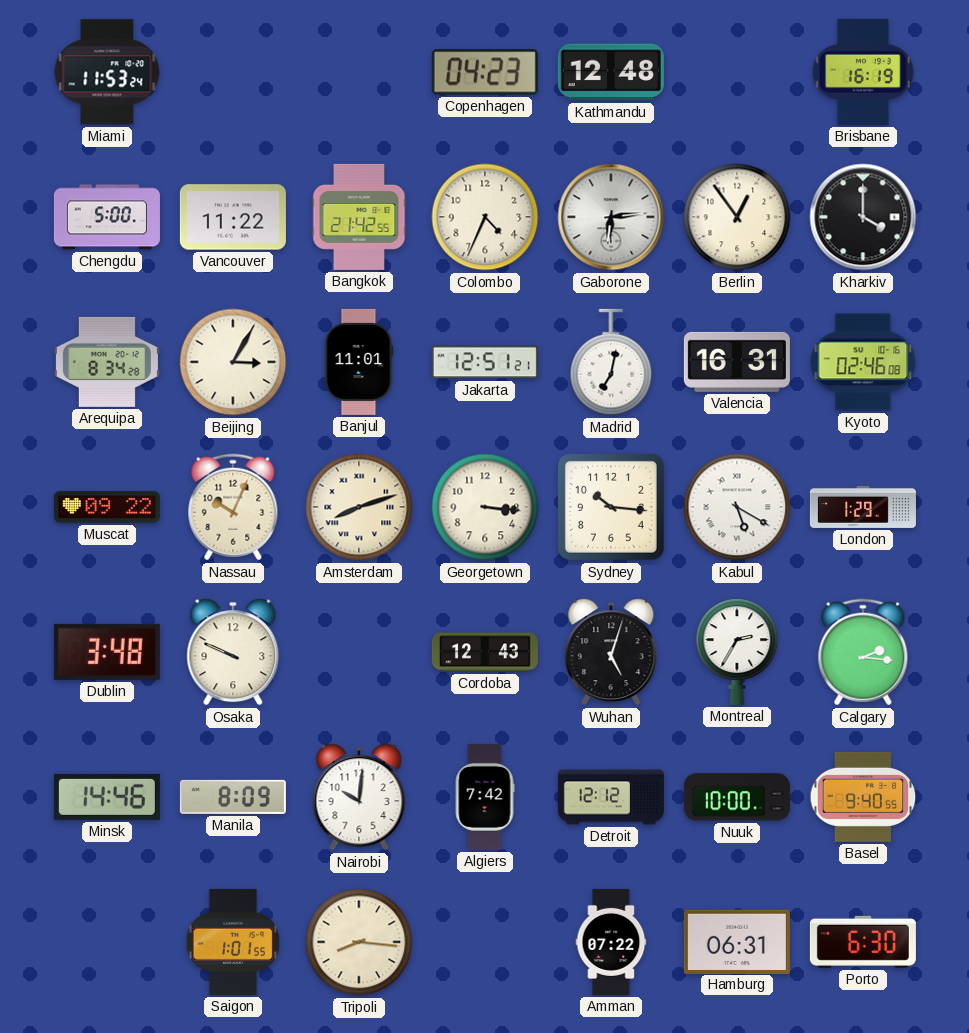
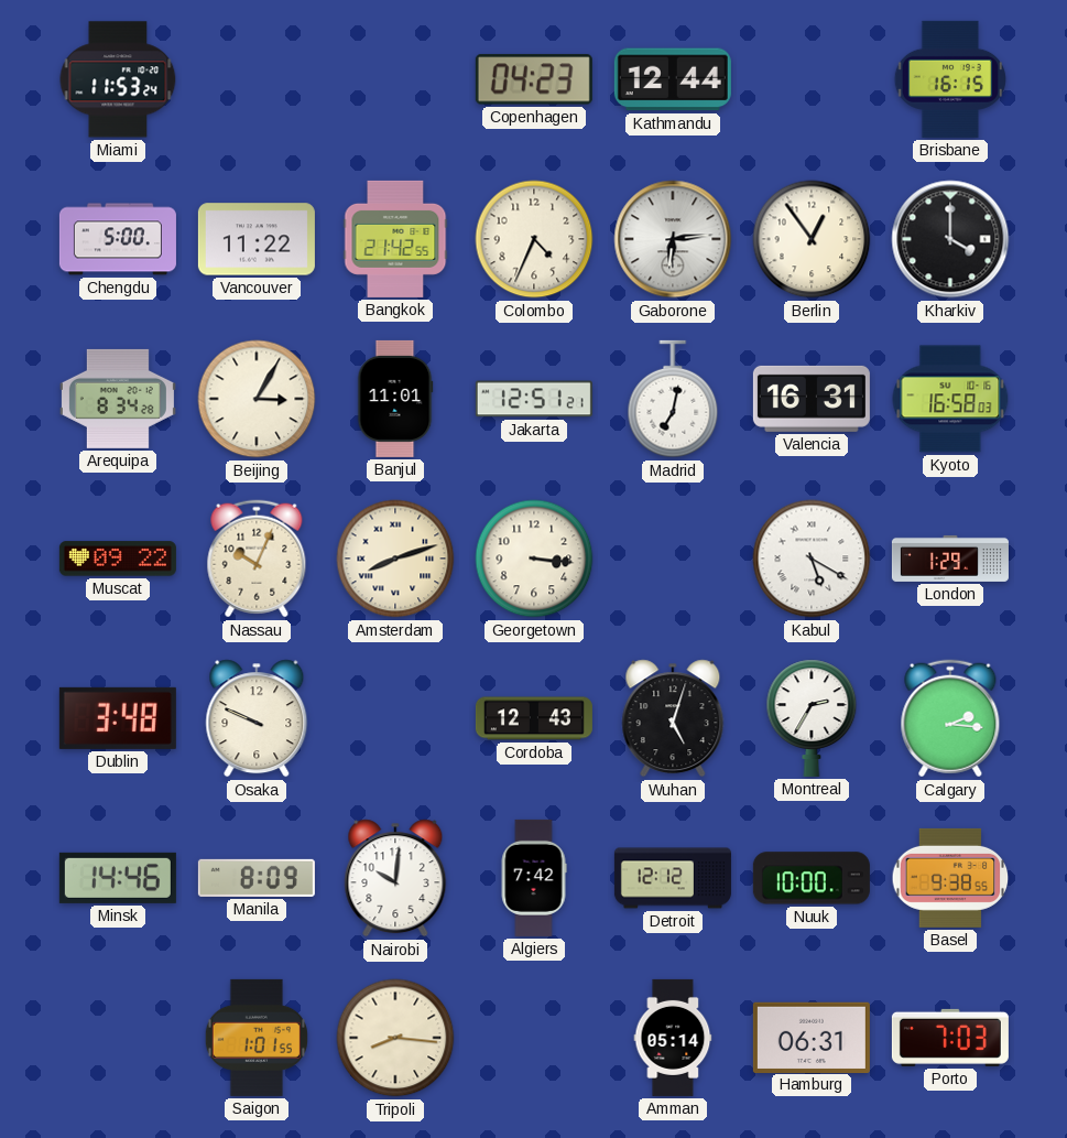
Kathmandu: 12:48 -> 12:44 (673, 79)
Brisbane: 16:19 -> 16:15 (949, 79)
Kyoto: 02:46 -> 16:58 (950, 399)
Sydney: 10:16 -> none (611, 507)
Basel: 9:40 -> 9:38 (950, 878)
Amman: 07:22 -> 05:14 (673, 1038)
Porto: 6:30 -> 7:03 (950, 1038)
